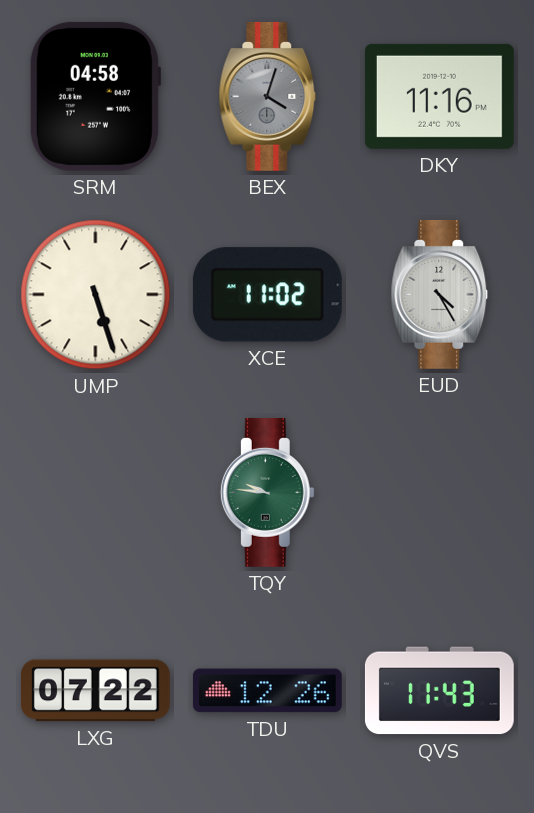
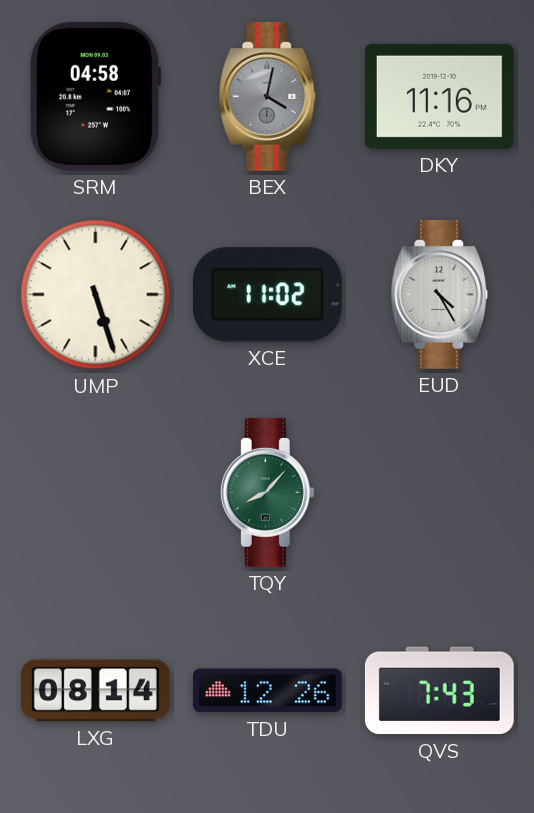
BEX: 4:03 -> 4:02 (268, 96)
TQY: 9:46 -> 8:07 (267, 492)
LXG: 07:22 -> 08:14 (95, 691)
QVS: 11:43 -> 7:43 (439, 691)
